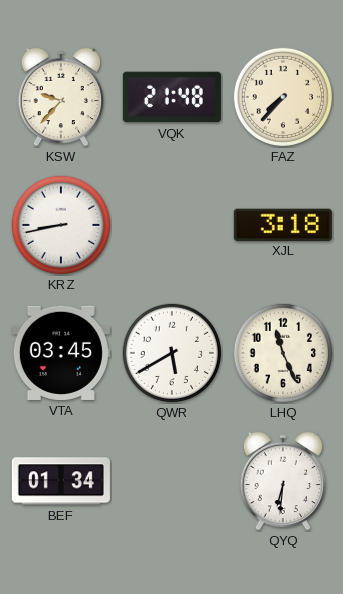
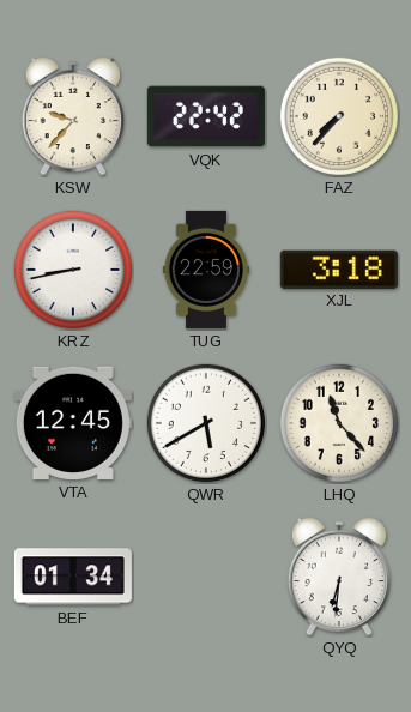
VQK: 21:48 -> 22:42 (206, 116)
TUG: none -> 22:59 (206, 270)
VTA: 03:45 -> 12:45 (73, 423)
LHQ: 11:26 -> 11:23 (339, 423)
